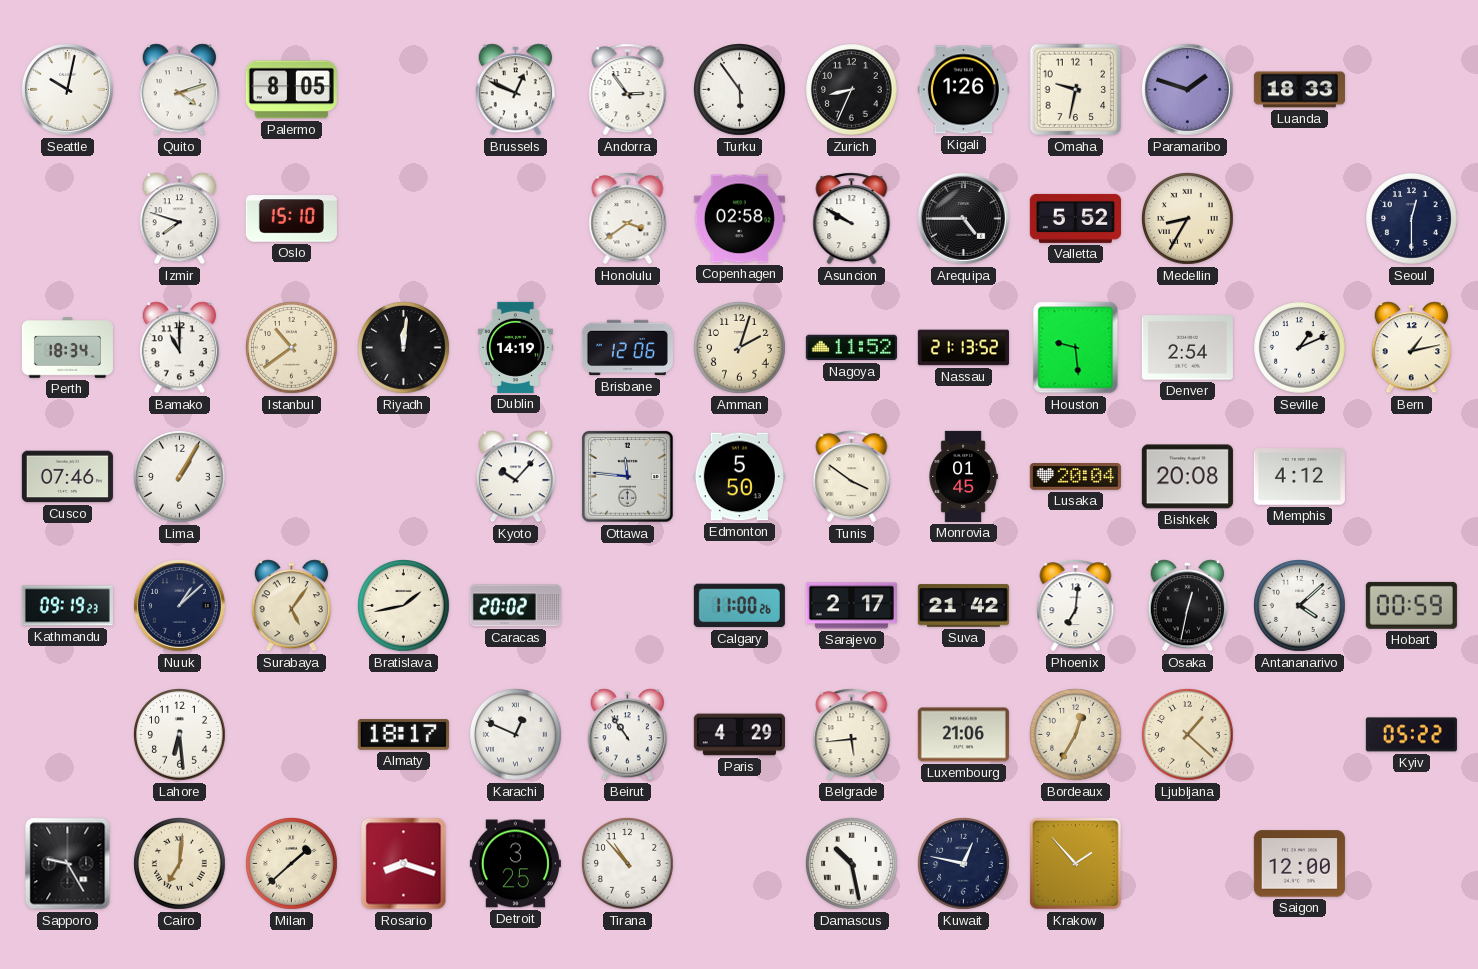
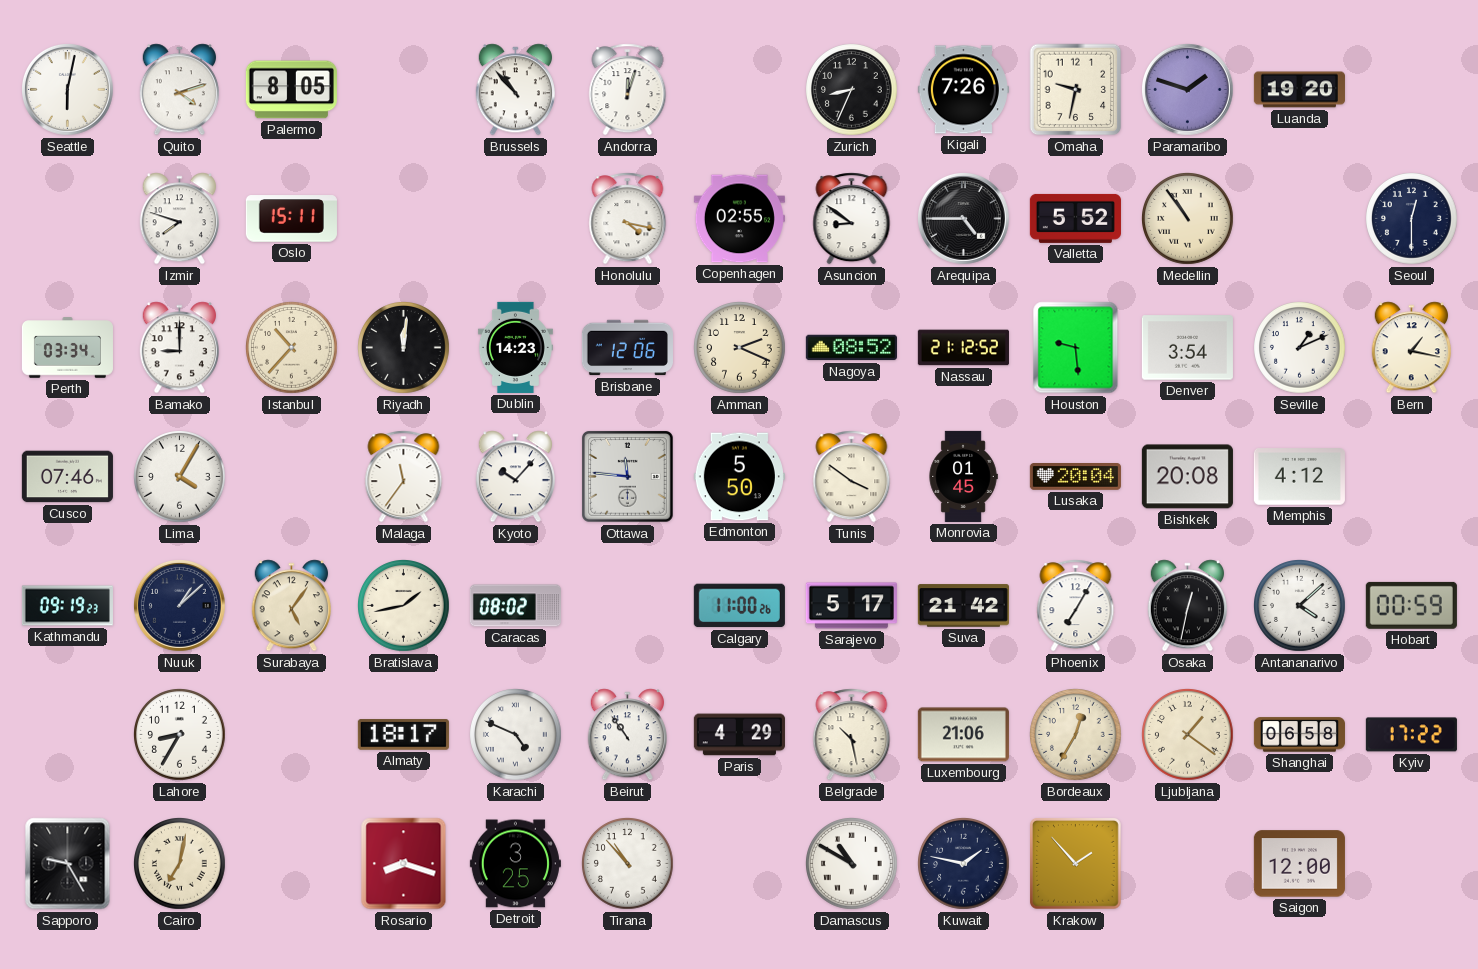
Seattle: 10:02 -> 6:02 (68, 90)
Brussels: 12:49 -> 10:53 (515, 90)
Andorra: 2:54 -> 12:03 (628, 90)
Turku: 5:54 -> none (740, 90)
Kigali: 1:26 -> 7:26 (963, 90)
Luanda: 18:33 -> 19:20 (1299, 90)
Oslo: 15:10 -> 15:11 (291, 219)
Honolulu: 3:39 -> 4:17 (628, 219)
Copenhagen: 02:58 -> 02:55 (739, 219)
Asuncion: 9:50 -> 8:51 (852, 219)
Medellin: 8:35 -> 10:54 (1188, 219)
Perth: 18:34 -> 03:34 (67, 348)
Bamako: 11:00 -> 9:00 (179, 348)
Istanbul: 10:39 -> 10:37 (292, 348)
Dublin: 14:19 -> 14:23 (515, 347)
Amman: 2:03 -> 2:19 (740, 348)
Nagoya: 11:52 -> 08:52 (851, 348)
Nassau: 21:13 -> 21:12 (963, 348)
Denver: 2:54 -> 3:54 (1187, 348)
Bern: 1:13 -> 1:17 (1411, 348)
Lima: 1:05 -> 4:05 (180, 477)
Malaga: none -> 11:36 (404, 477)
Caracas: 20:02 -> 08:02 (515, 606)
Sarajevo: 2:17 -> 5:17 (851, 606)
Phoenix: 7:01 -> 7:05 (1076, 606)
Lahore: 6:29 -> 8:35 (180, 735)
Karachi: 12:49 -> 4:49 (516, 735)
Belgrade: 5:44 -> 10:28 (852, 735)
Ljubljana: 1:22 -> 1:21 (1188, 735)
Shanghai: none -> 06:58 (1299, 735)
Kyiv: 05:22 -> 17:22 (1411, 735)
Cairo: 7:01 -> 7:02 (180, 864)
Milan: 1:38 -> none (292, 864)
Damascus: 10:28 -> 10:50 (852, 864)
Kuwait: 12:47 -> 1:47 (964, 864)
